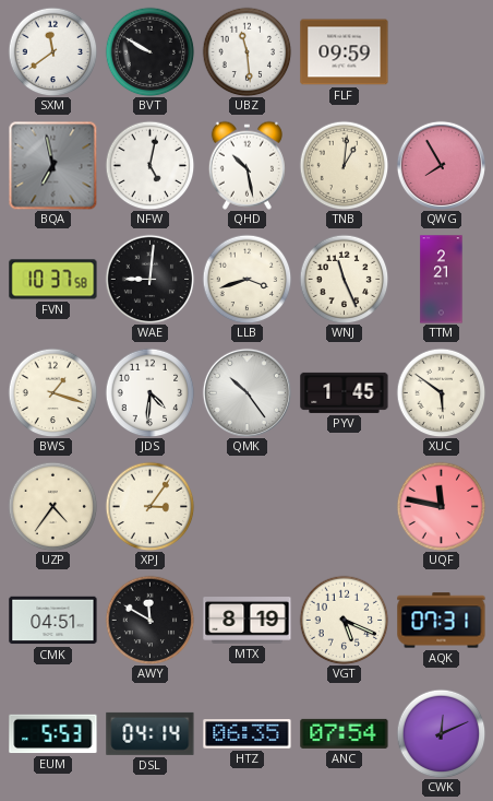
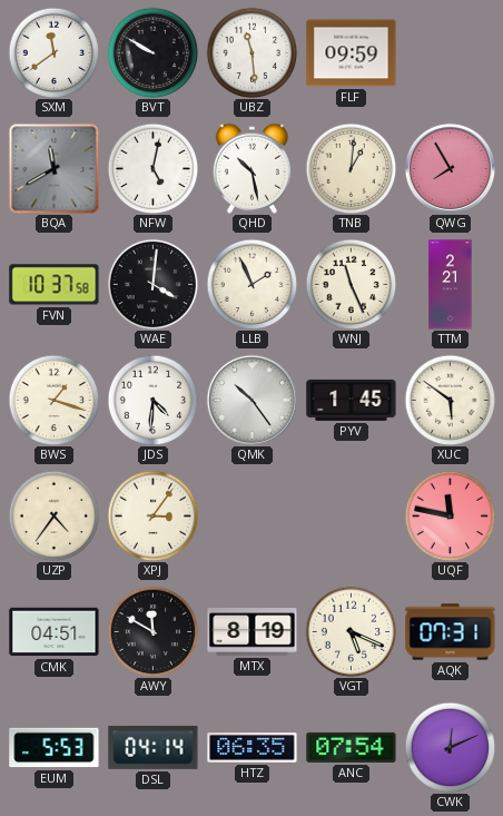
BQA: 6:58 -> 11:40 (53, 168)
WAE: 9:01 -> 4:01 (152, 284)
LLB: 3:42 -> 1:56 (251, 284)
